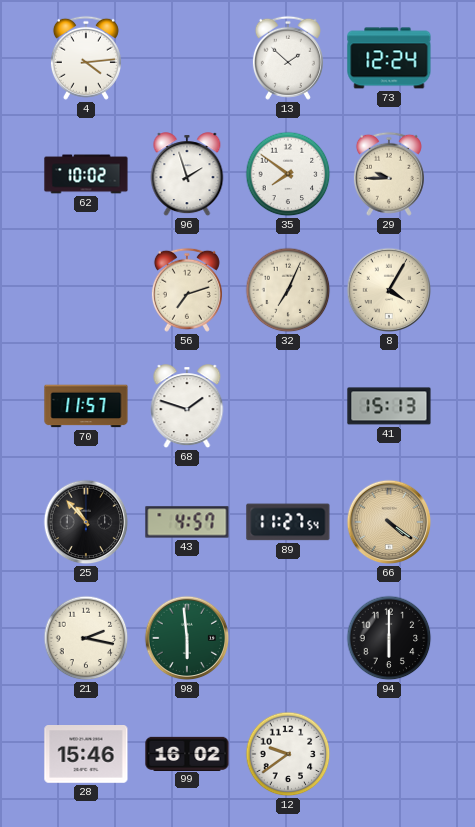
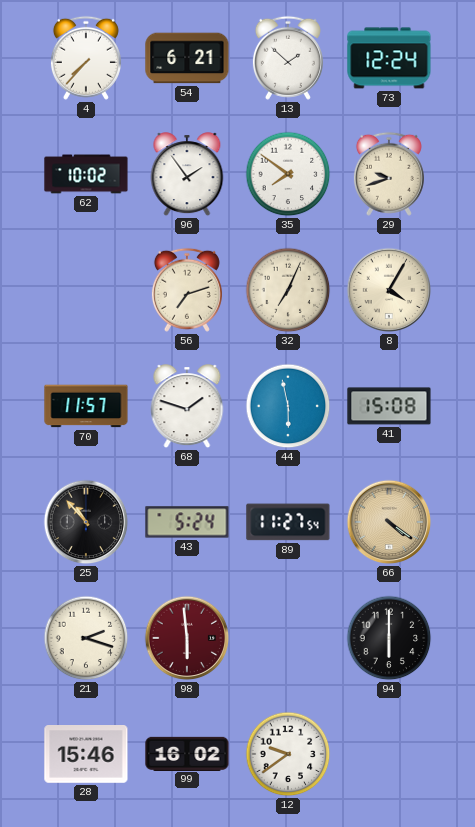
4: 4:14 -> 7:37 (86, 58)
54: none -> 6:21 (187, 58)
96: 1:57 -> 1:54 (187, 175)
29: 9:45 -> 9:42 (389, 174)
44: none -> 5:58 (288, 406)
41: 15:13 -> 15:08 (389, 406)
43: 4:57 -> 5:24 (187, 522)
21: 2:17 -> 2:18 (86, 638)
98 dial: green -> burgundy (187, 638)
